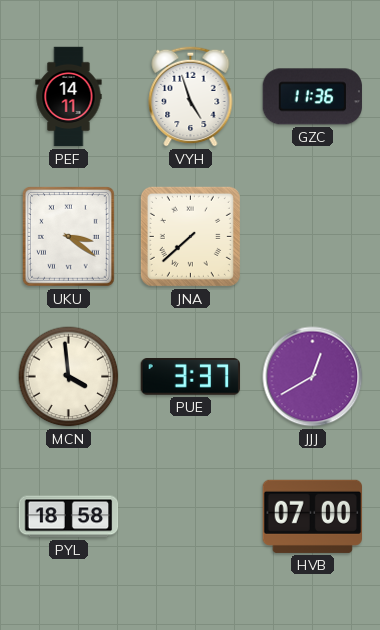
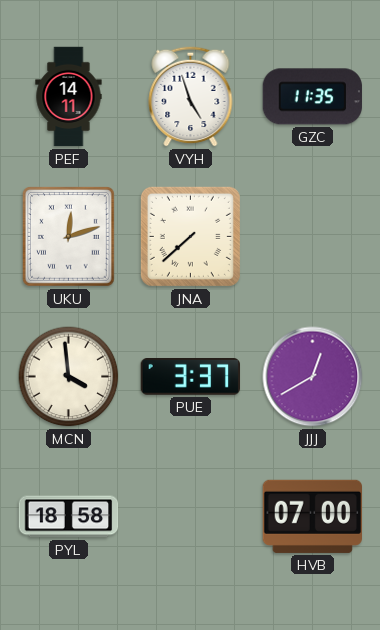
GZC: 11:36 -> 11:35 (312, 97)
UKU: 3:21 -> 12:12 (68, 236)
